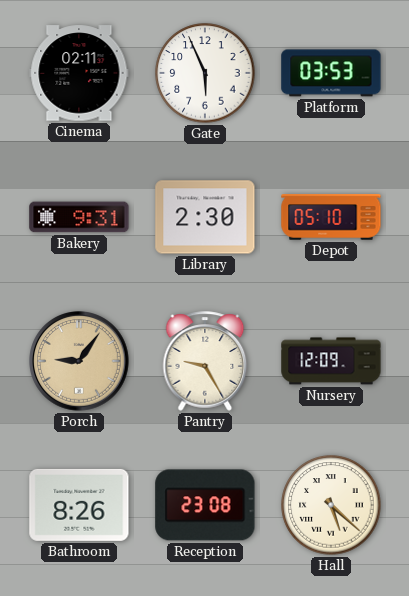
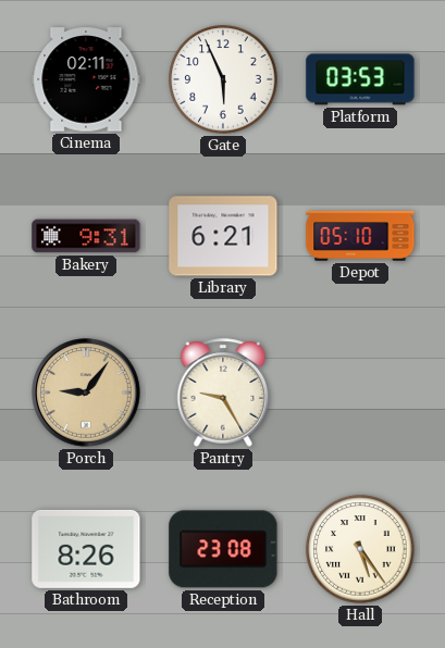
Library: 2:30 -> 6:21 (223, 236)
Nursery: 12:09 -> none (331, 361)
Hall: 5:22 -> 5:24 (360, 549)
